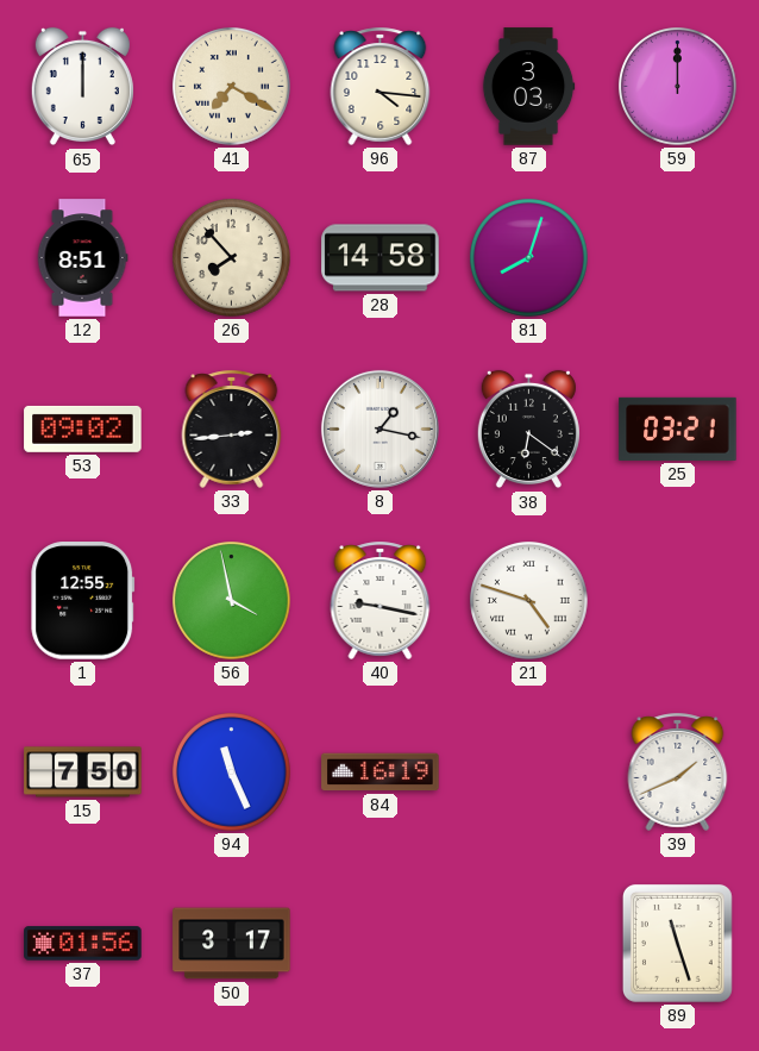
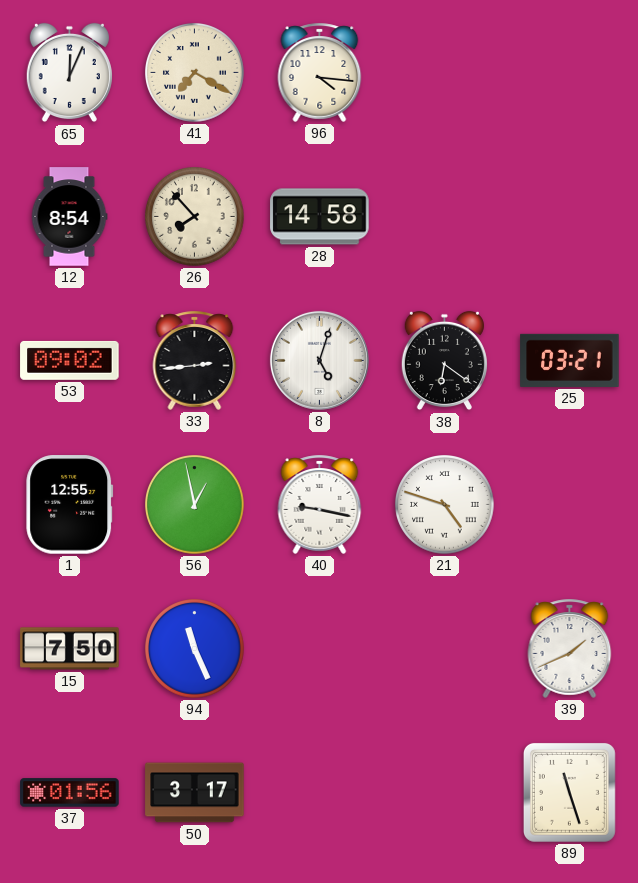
65: 12:00 -> 12:04 (69, 73)
87: 3:03 -> none (528, 87)
59: 12:00 -> none (678, 87)
12: 8:51 -> 8:54 (69, 217)
81: 8:03 -> none (529, 258)
8: 1:17 -> 5:03 (319, 360)
56: 3:58 -> 12:58 (195, 505)
84: 16:19 -> none (381, 772)
